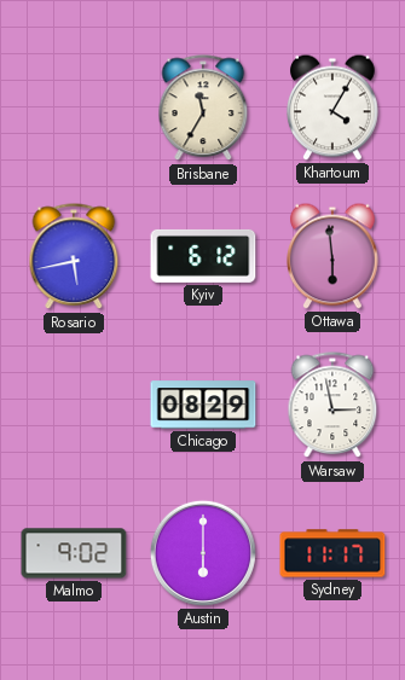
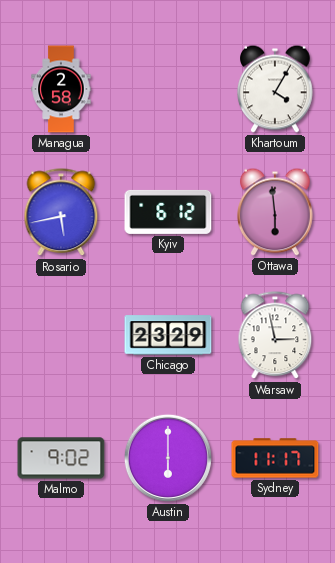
Managua: none -> 2:58 (61, 89)
Brisbane: 11:35 -> none (203, 109)
Chicago: 08:29 -> 23:29 (168, 335)
